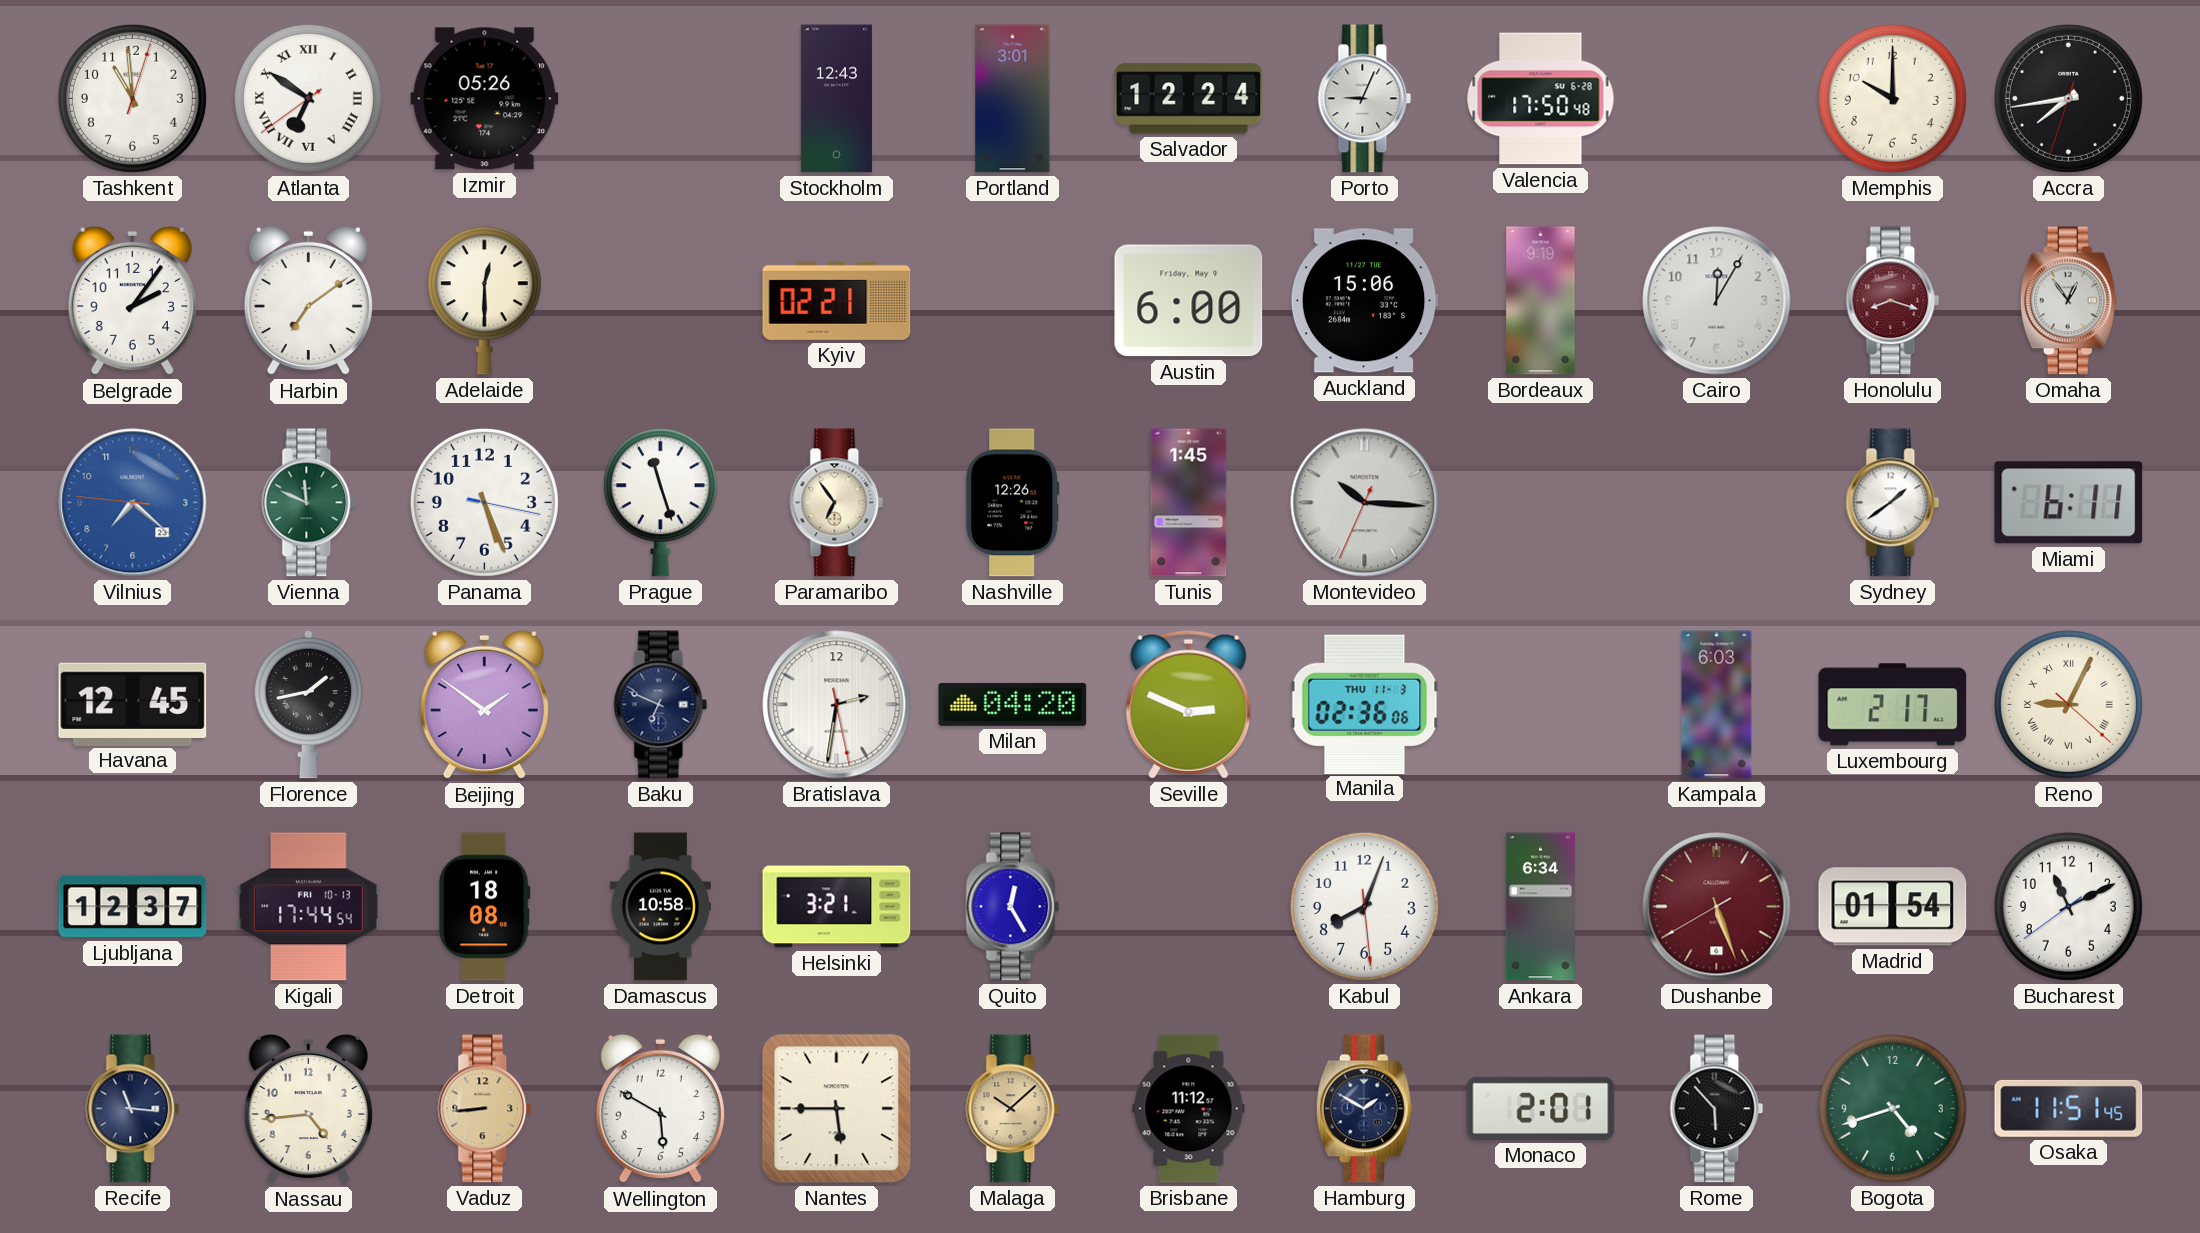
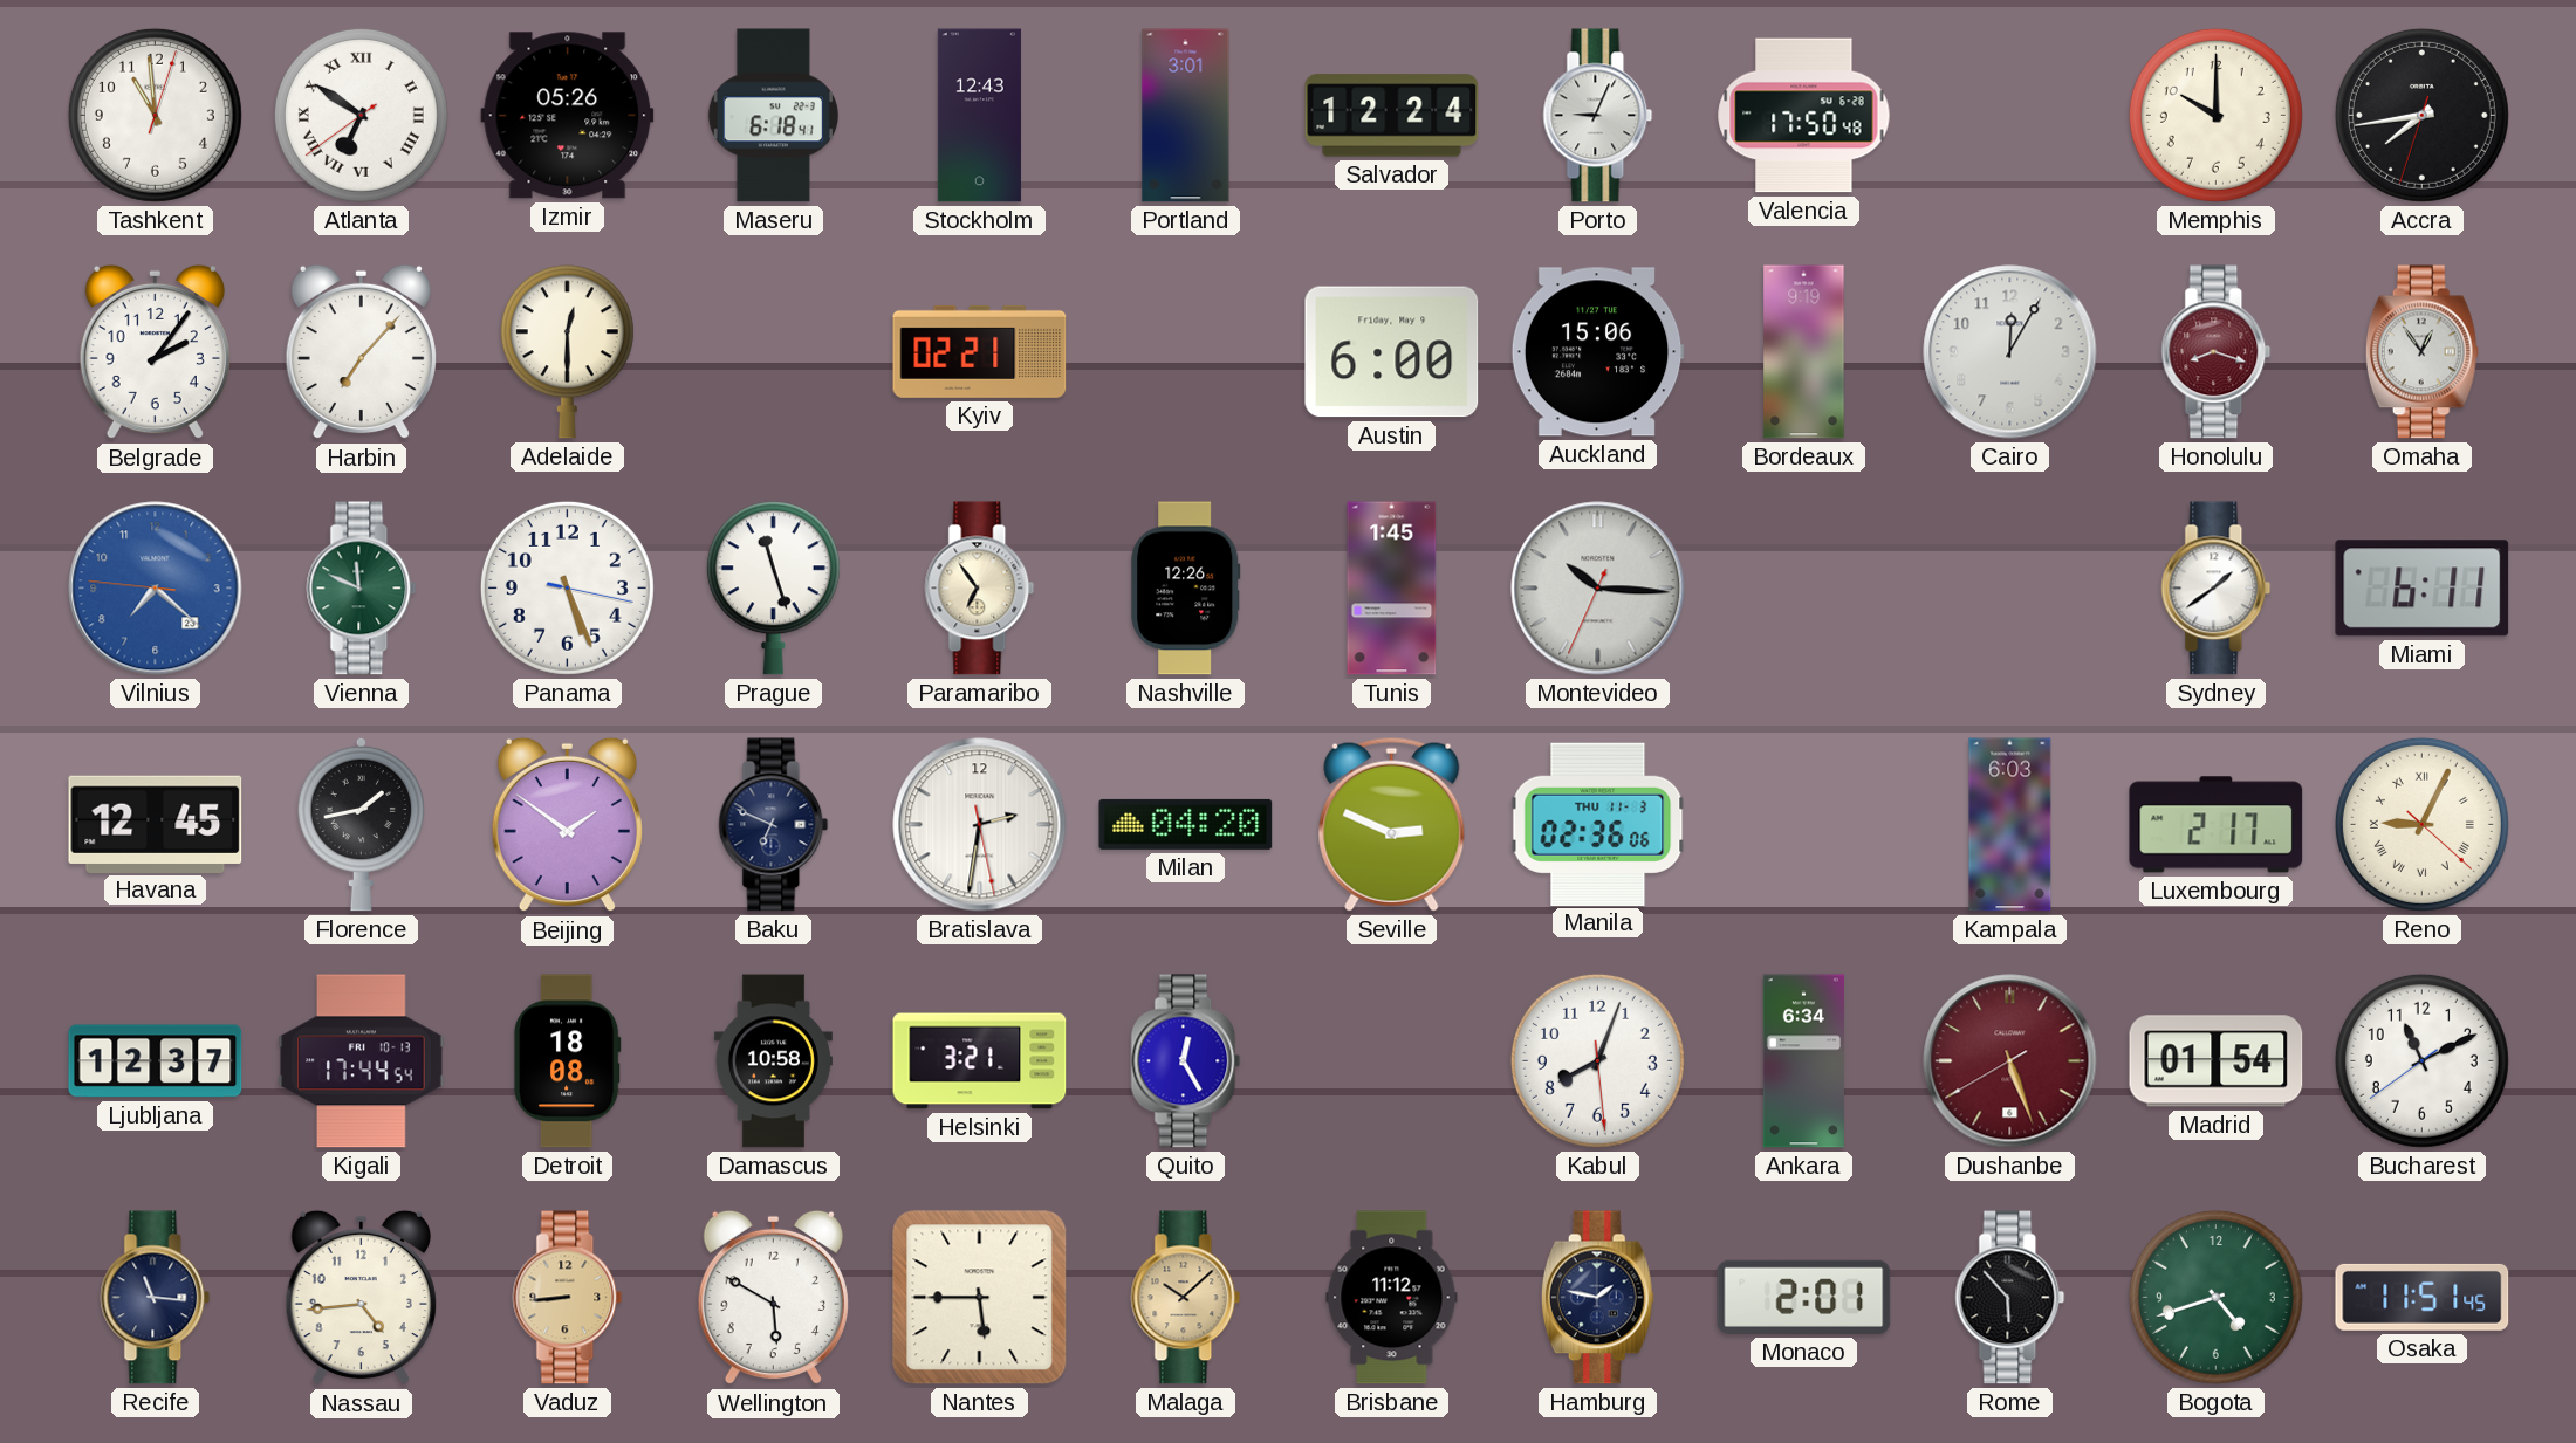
Maseru: none -> 6:18 (773, 116)
Harbin: 7:09 -> 7:07 (361, 352)
Hamburg: 1:50 -> 1:47 (1597, 1298)
